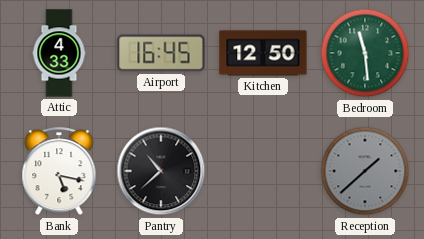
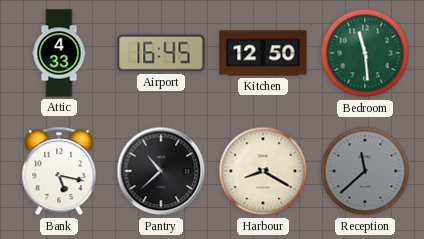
Harbour: none -> 8:20 (263, 171)
Reception: 1:38 -> 11:38 (365, 171)
